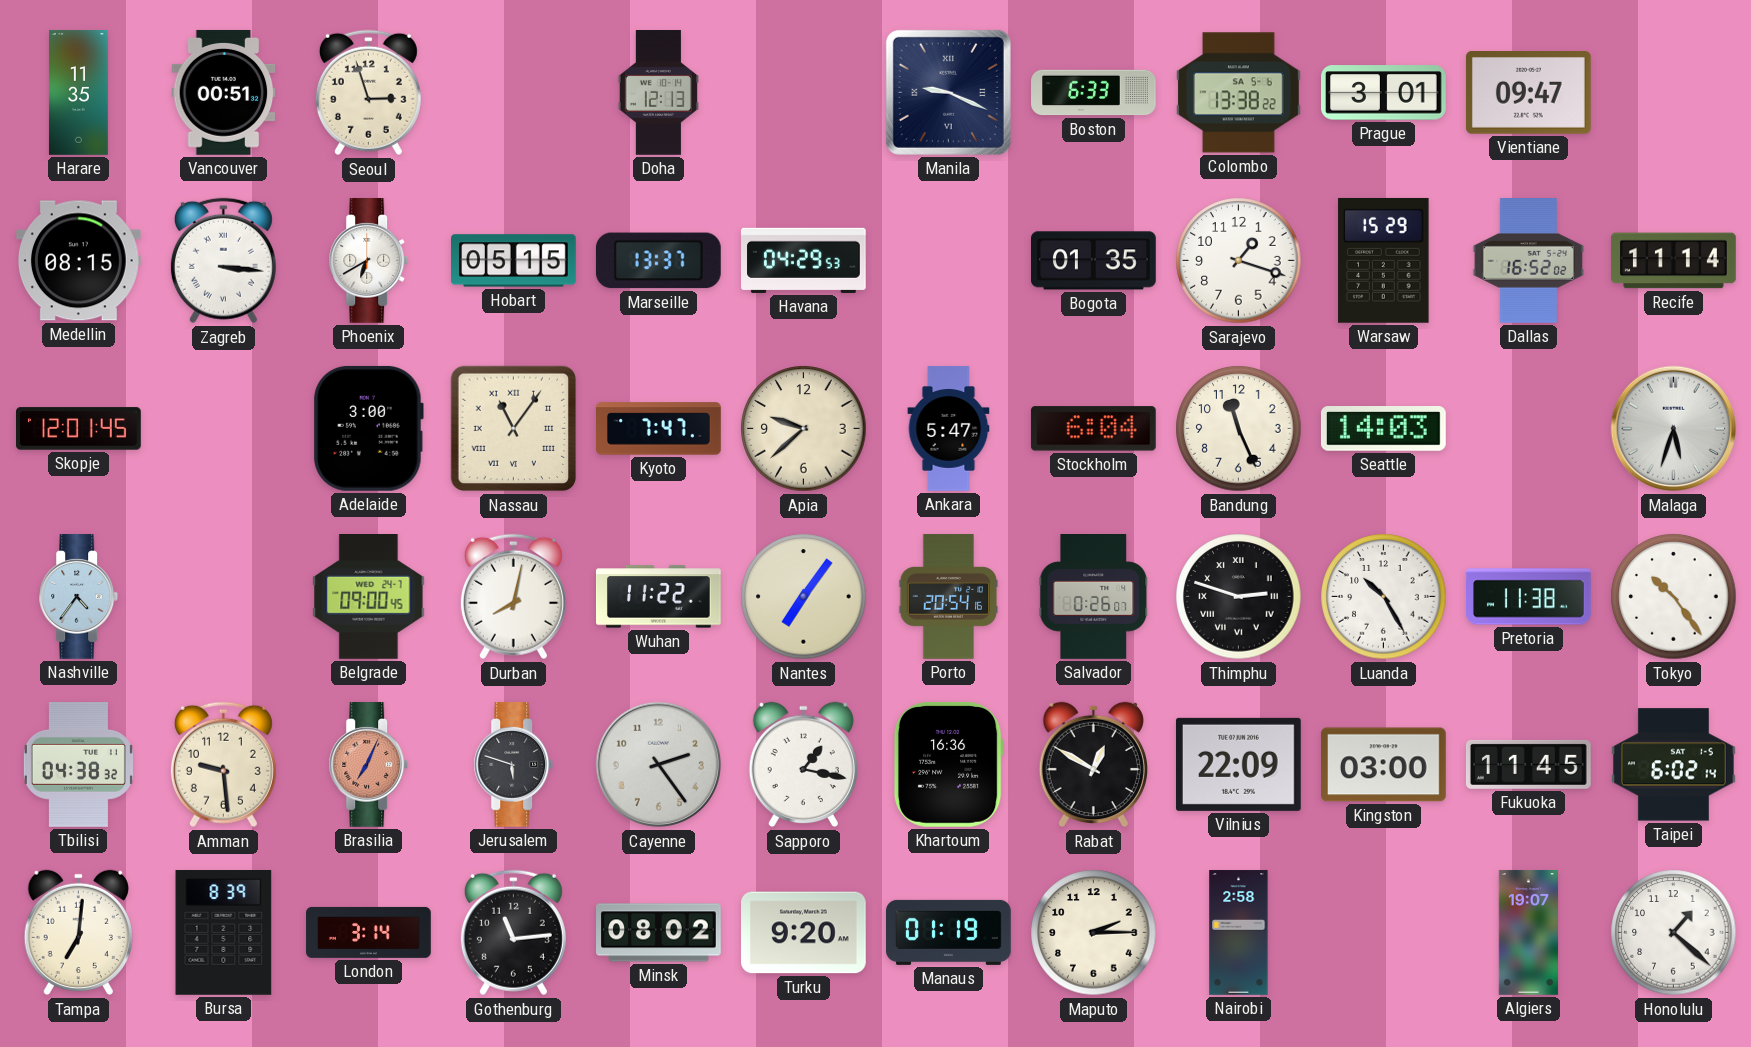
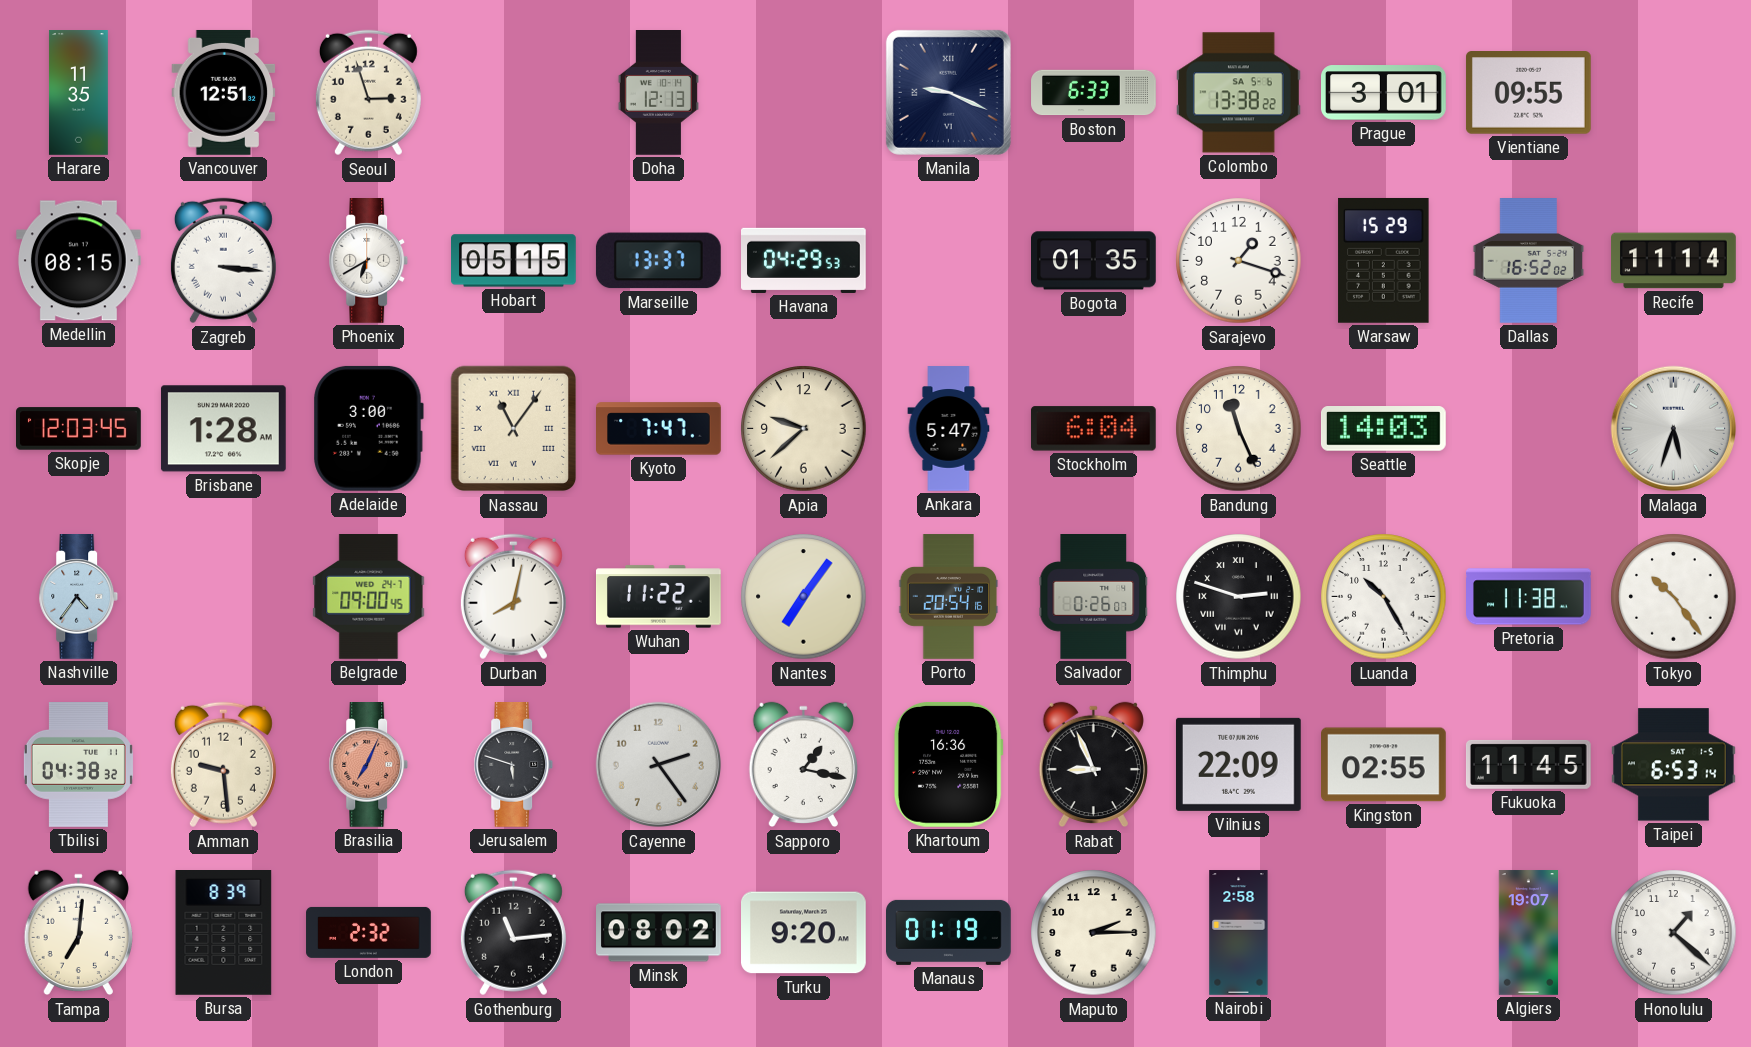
Vancouver: 00:51 -> 12:51 (224, 93)
Vientiane: 09:47 -> 09:55 (1528, 93)
Skopje: 12:01 -> 12:03 (79, 429)
Brisbane: none -> 1:28 (223, 429)
Rabat: 12:50 -> 8:56 (1093, 765)
Kingston: 03:00 -> 02:55 (1384, 765)
Taipei: 6:02 -> 6:53 (1673, 765)
London: 3:14 -> 2:32 (369, 932)
